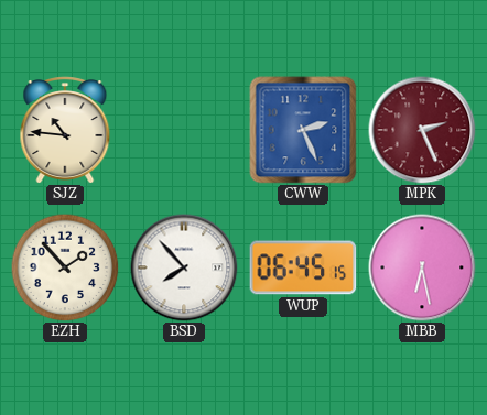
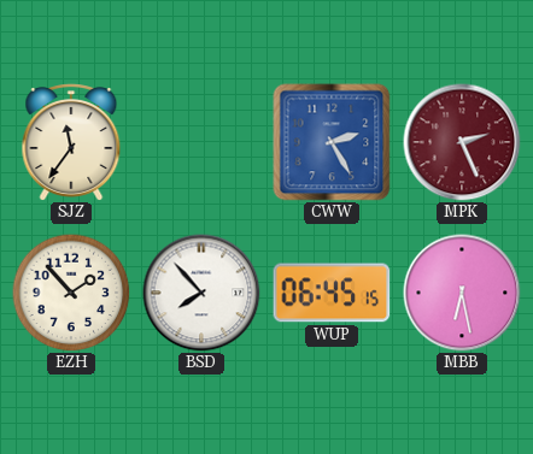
SJZ: 10:46 -> 11:36 (71, 142)
CWW: 2:26 -> 2:25 (332, 142)
